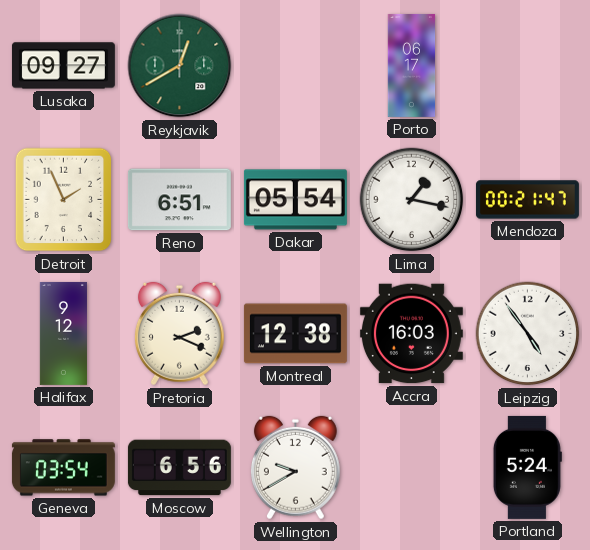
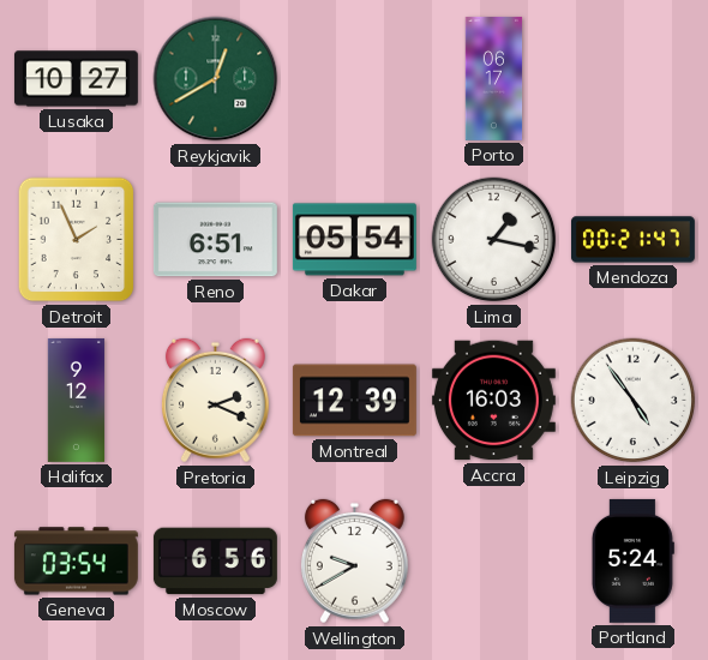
Lusaka: 09:27 -> 10:27 (76, 79)
Montreal: 12:38 -> 12:39 (354, 401)
